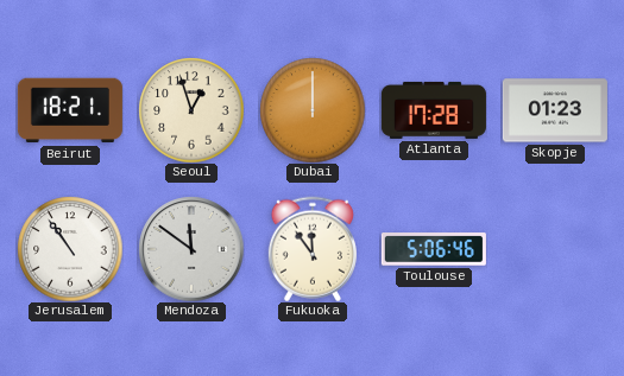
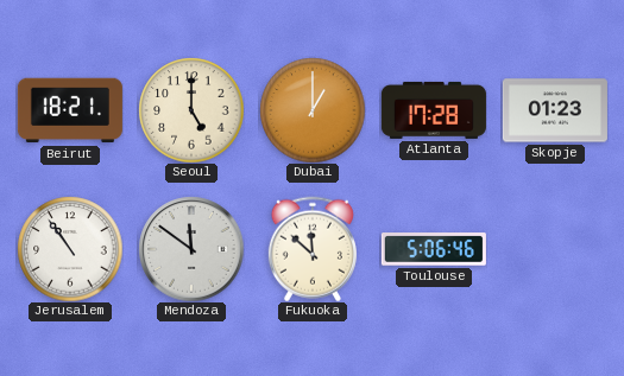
Seoul: 12:57 -> 5:00 (191, 110)
Dubai: 12:00 -> 1:00 (313, 110)
Fukuoka: 11:54 -> 11:52 (313, 249)
